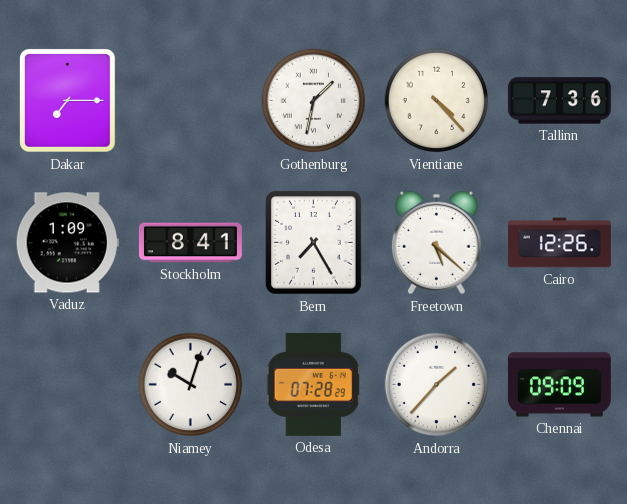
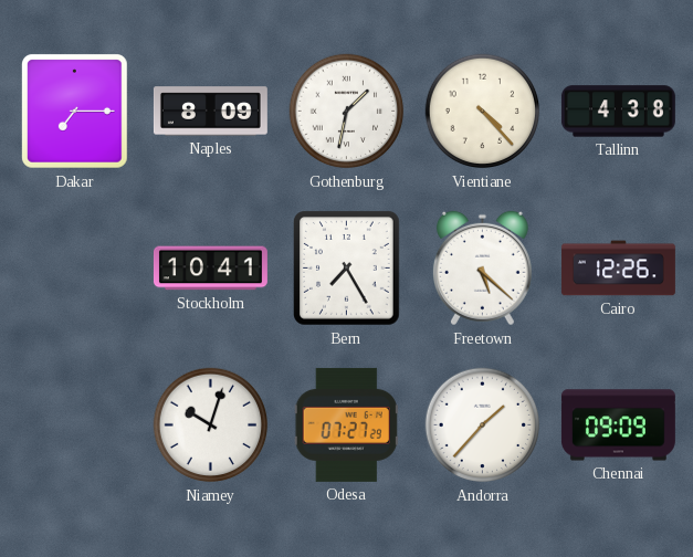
Naples: none -> 8:09 (210, 112)
Tallinn: 7:36 -> 4:38 (618, 112)
Vaduz: 1:09 -> none (67, 243)
Stockholm: 8:41 -> 10:41 (210, 269)
Odesa: 07:28 -> 07:27 (346, 424)
